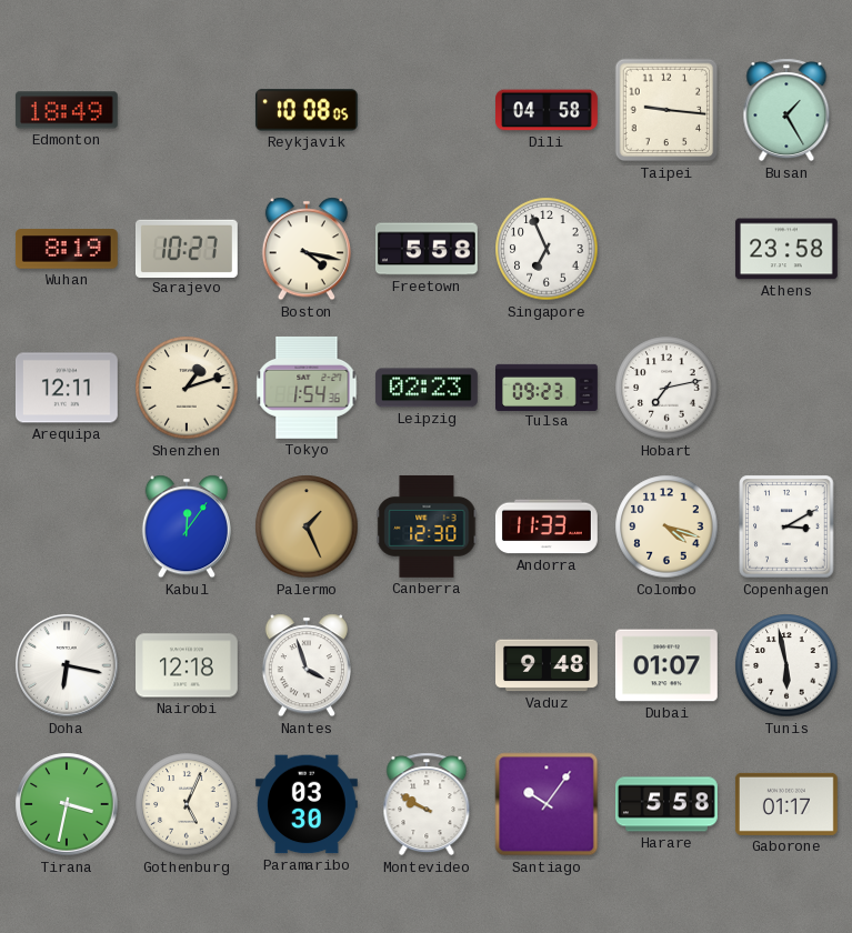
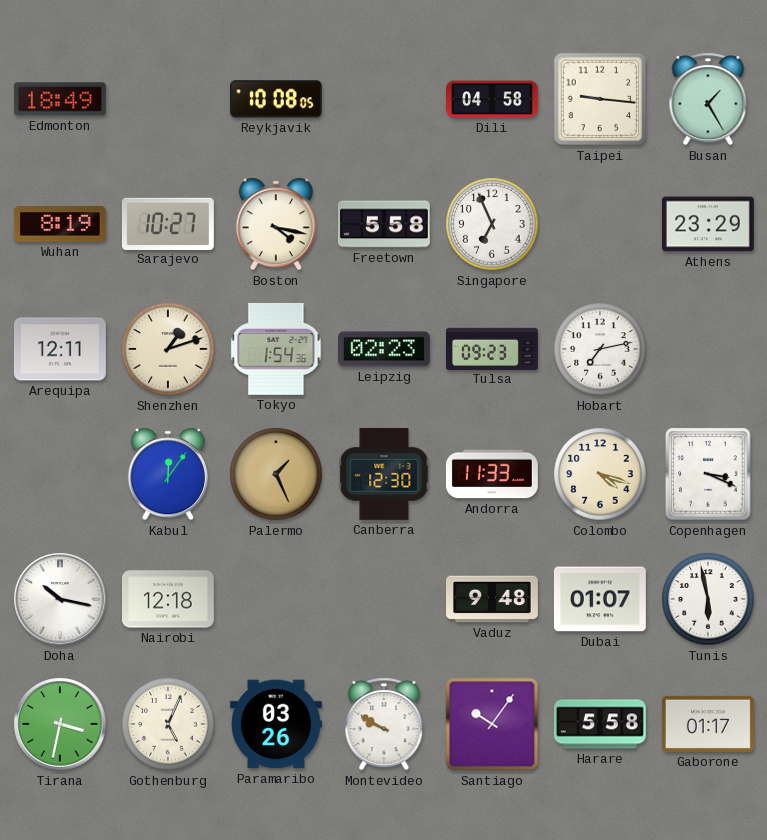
Athens: 23:58 -> 23:29 (708, 224)
Copenhagen: 3:10 -> 3:19 (708, 474)
Doha: 6:17 -> 10:17 (60, 599)
Nantes: 3:57 -> none (307, 665)
Paramaribo: 03:30 -> 03:26 (276, 724)
